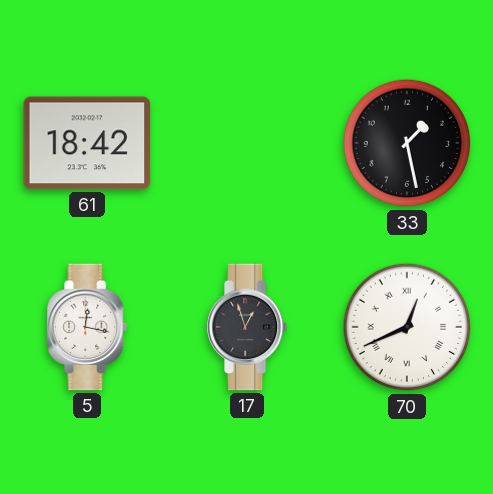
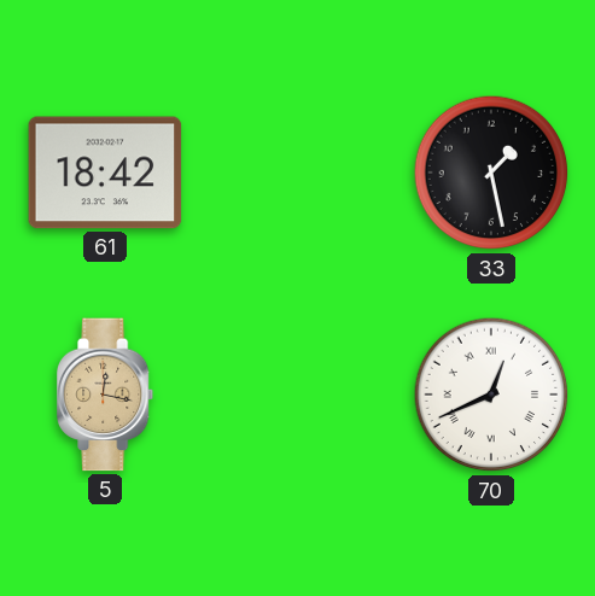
5 dial: white -> champagne (106, 395)
17: 12:57 -> none (248, 327)
